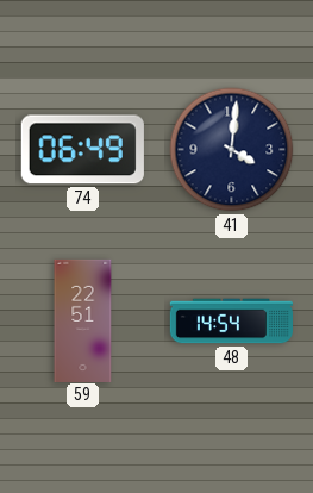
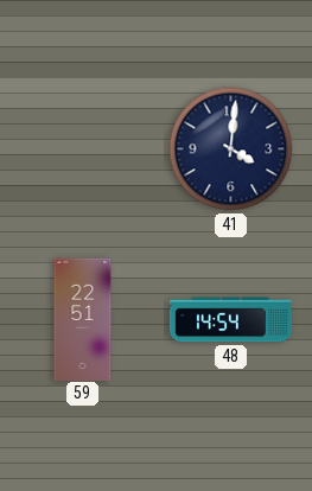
74: 06:49 -> none (82, 150)
